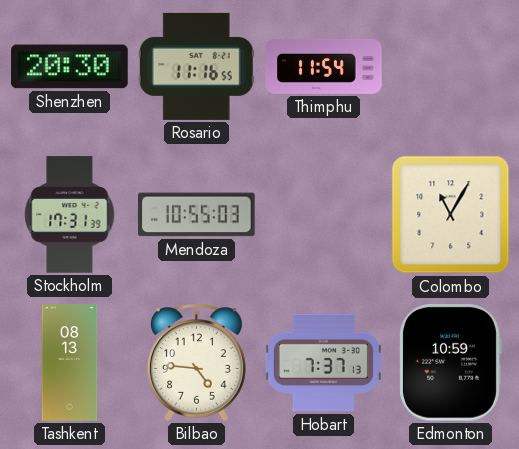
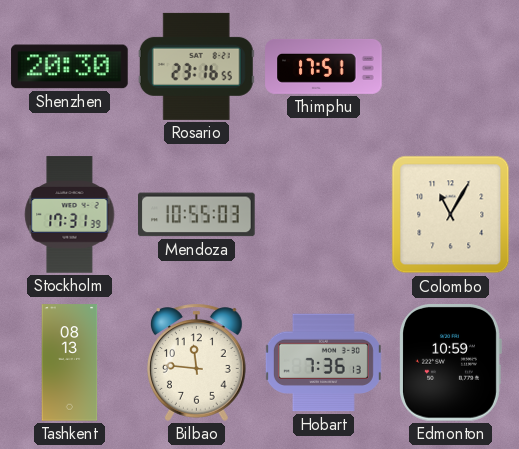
Rosario: 11:16 -> 23:16 (196, 66)
Thimphu: 11:54 -> 17:51 (324, 66)
Bilbao: 4:46 -> 11:46 (197, 362)
Hobart: 7:37 -> 7:36 (323, 363)
